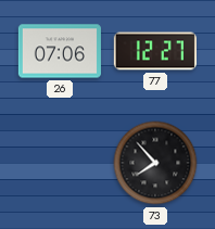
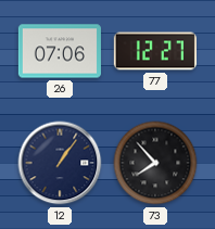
12: none -> 1:06 (60, 163)
